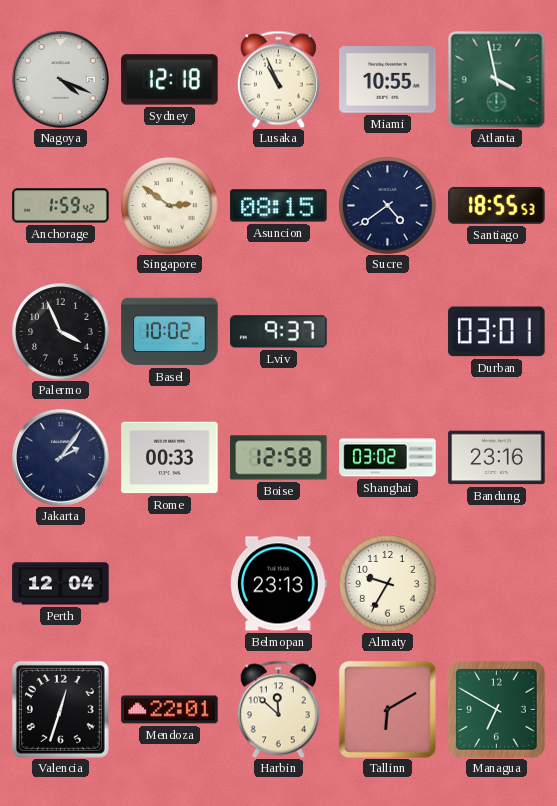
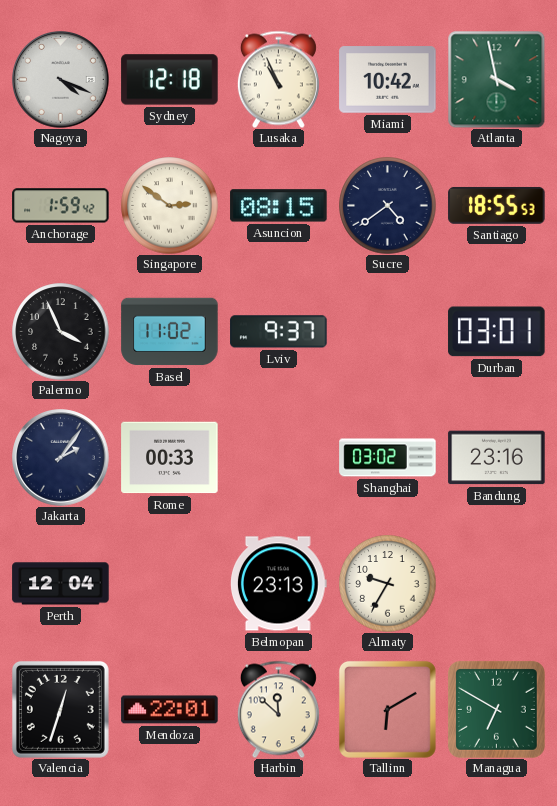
Miami: 10:55 -> 10:42 (388, 80)
Basel: 10:02 -> 11:02 (170, 332)
Boise: 12:58 -> none (279, 458)
